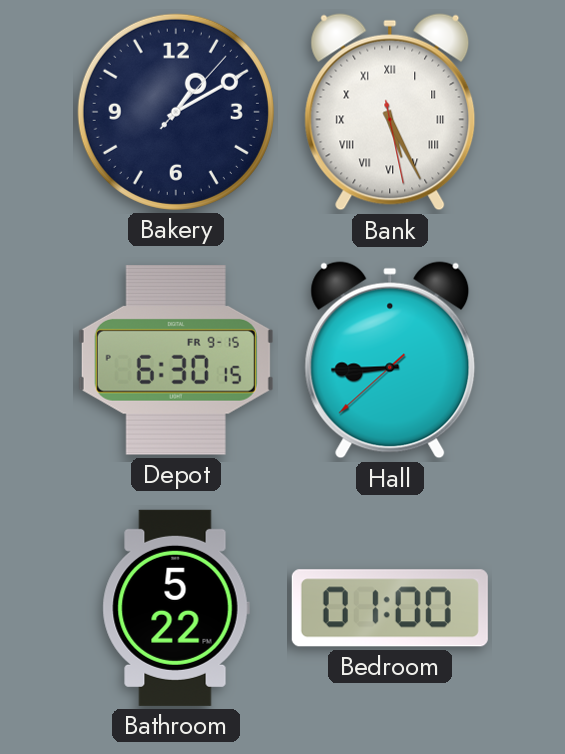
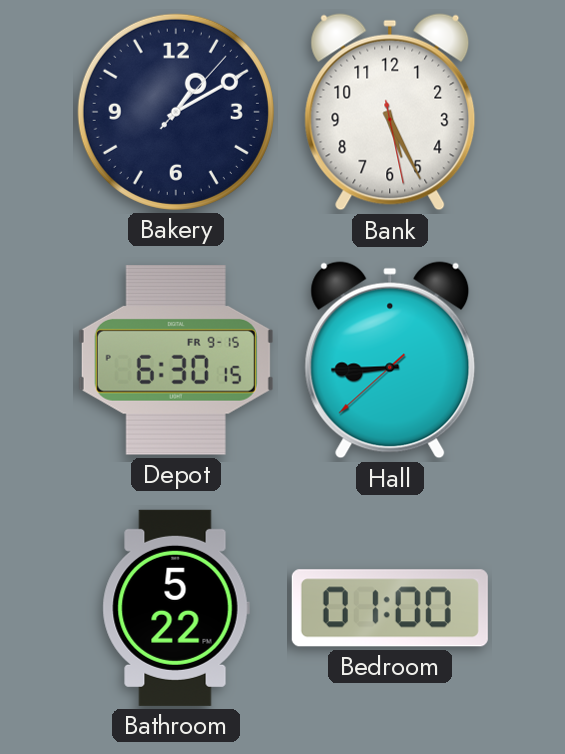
Bank numerals: Roman -> Arabic (390, 112)
